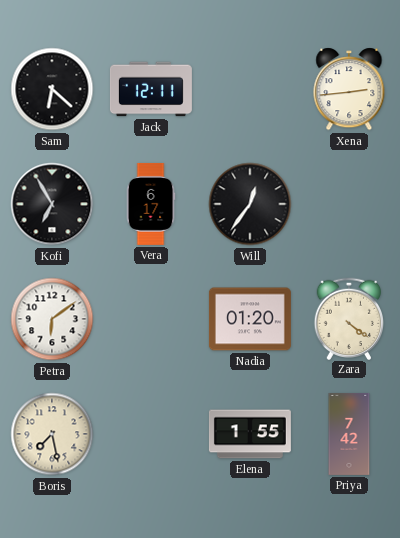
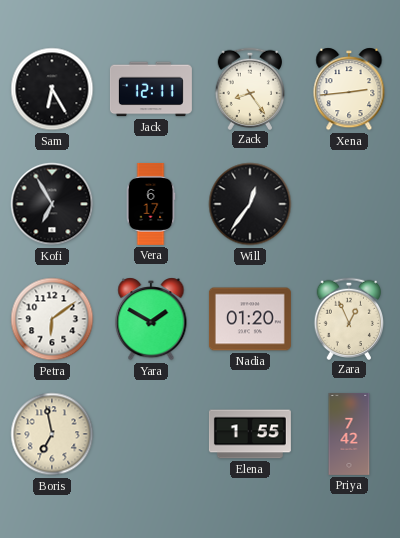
Sam: 6:22 -> 6:25 (52, 89)
Zack: none -> 8:24 (250, 88)
Yara: none -> 1:50 (151, 319)
Zara: 4:21 -> 12:56 (349, 318)
Boris: 7:28 -> 6:58 (52, 434)
